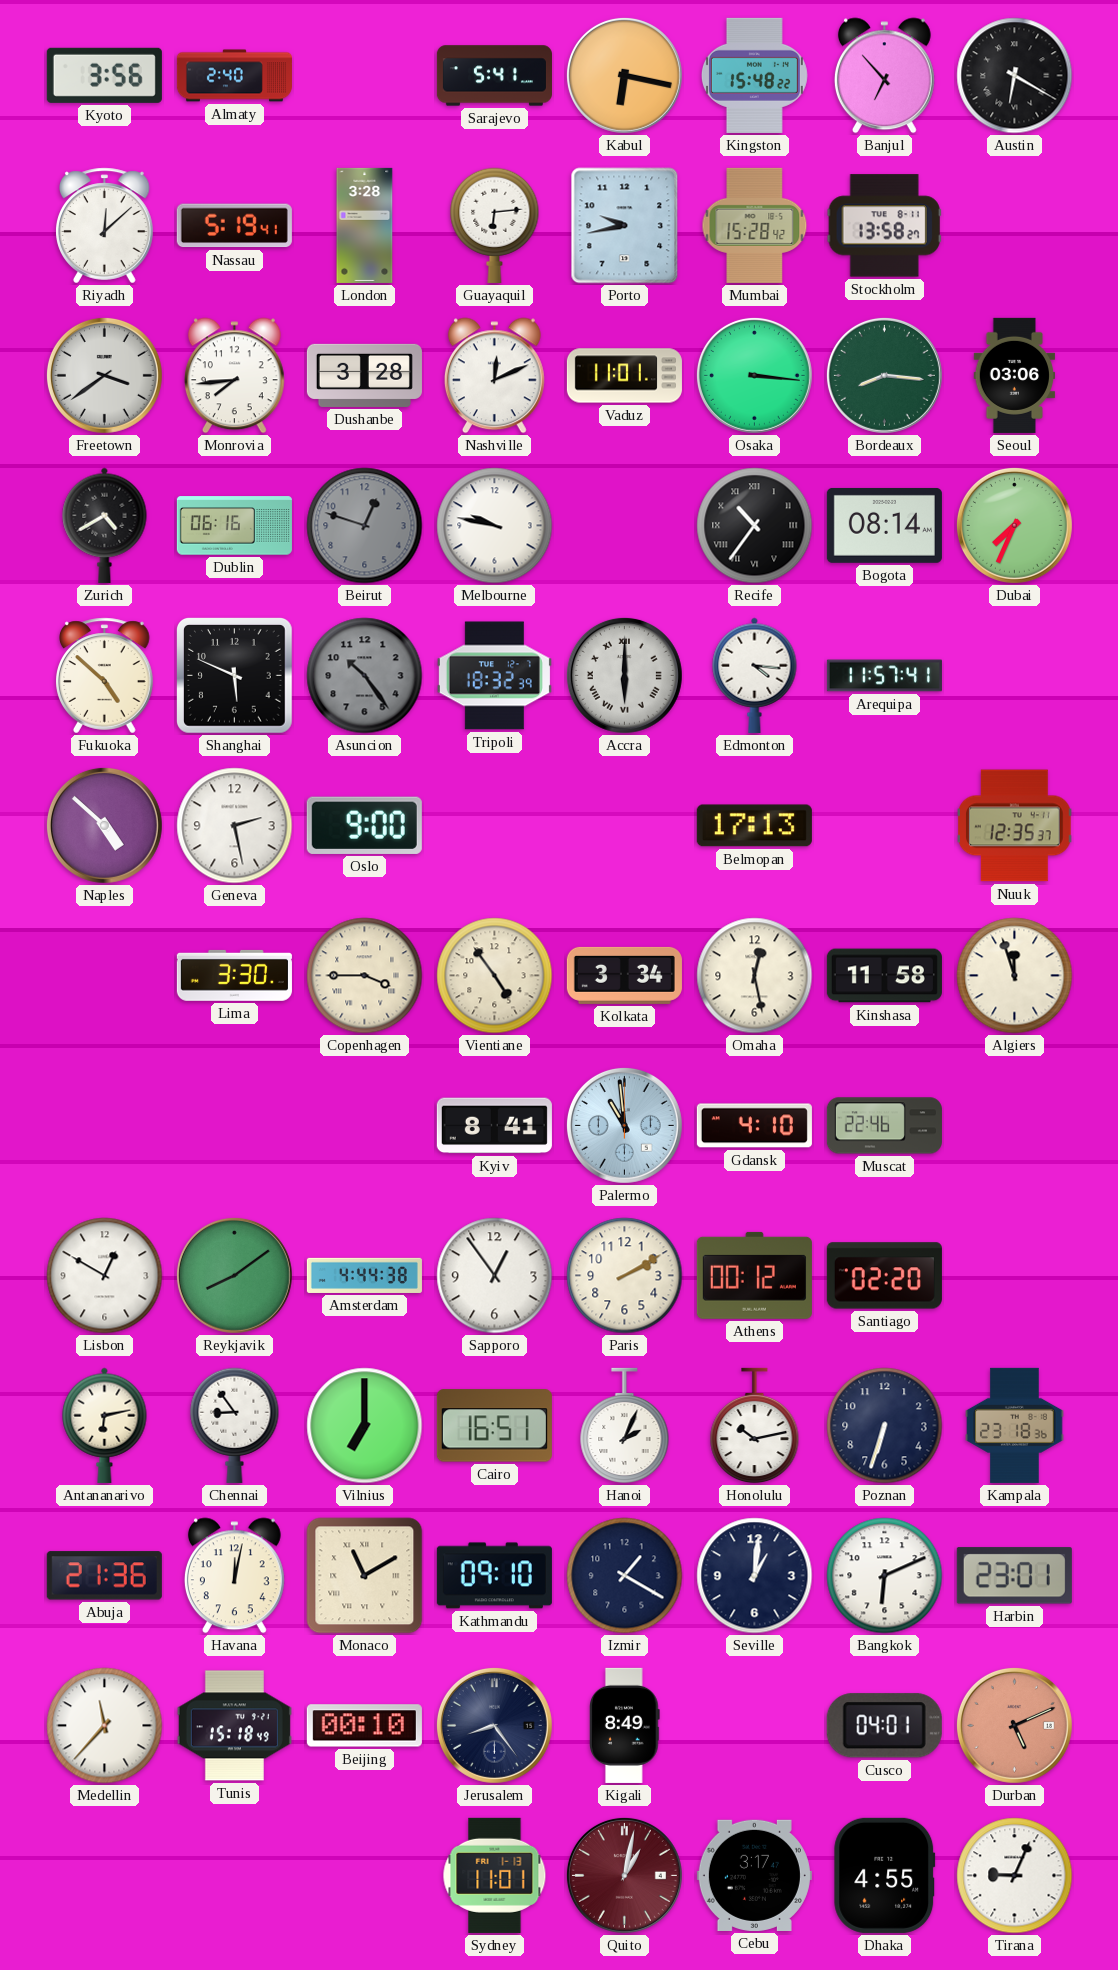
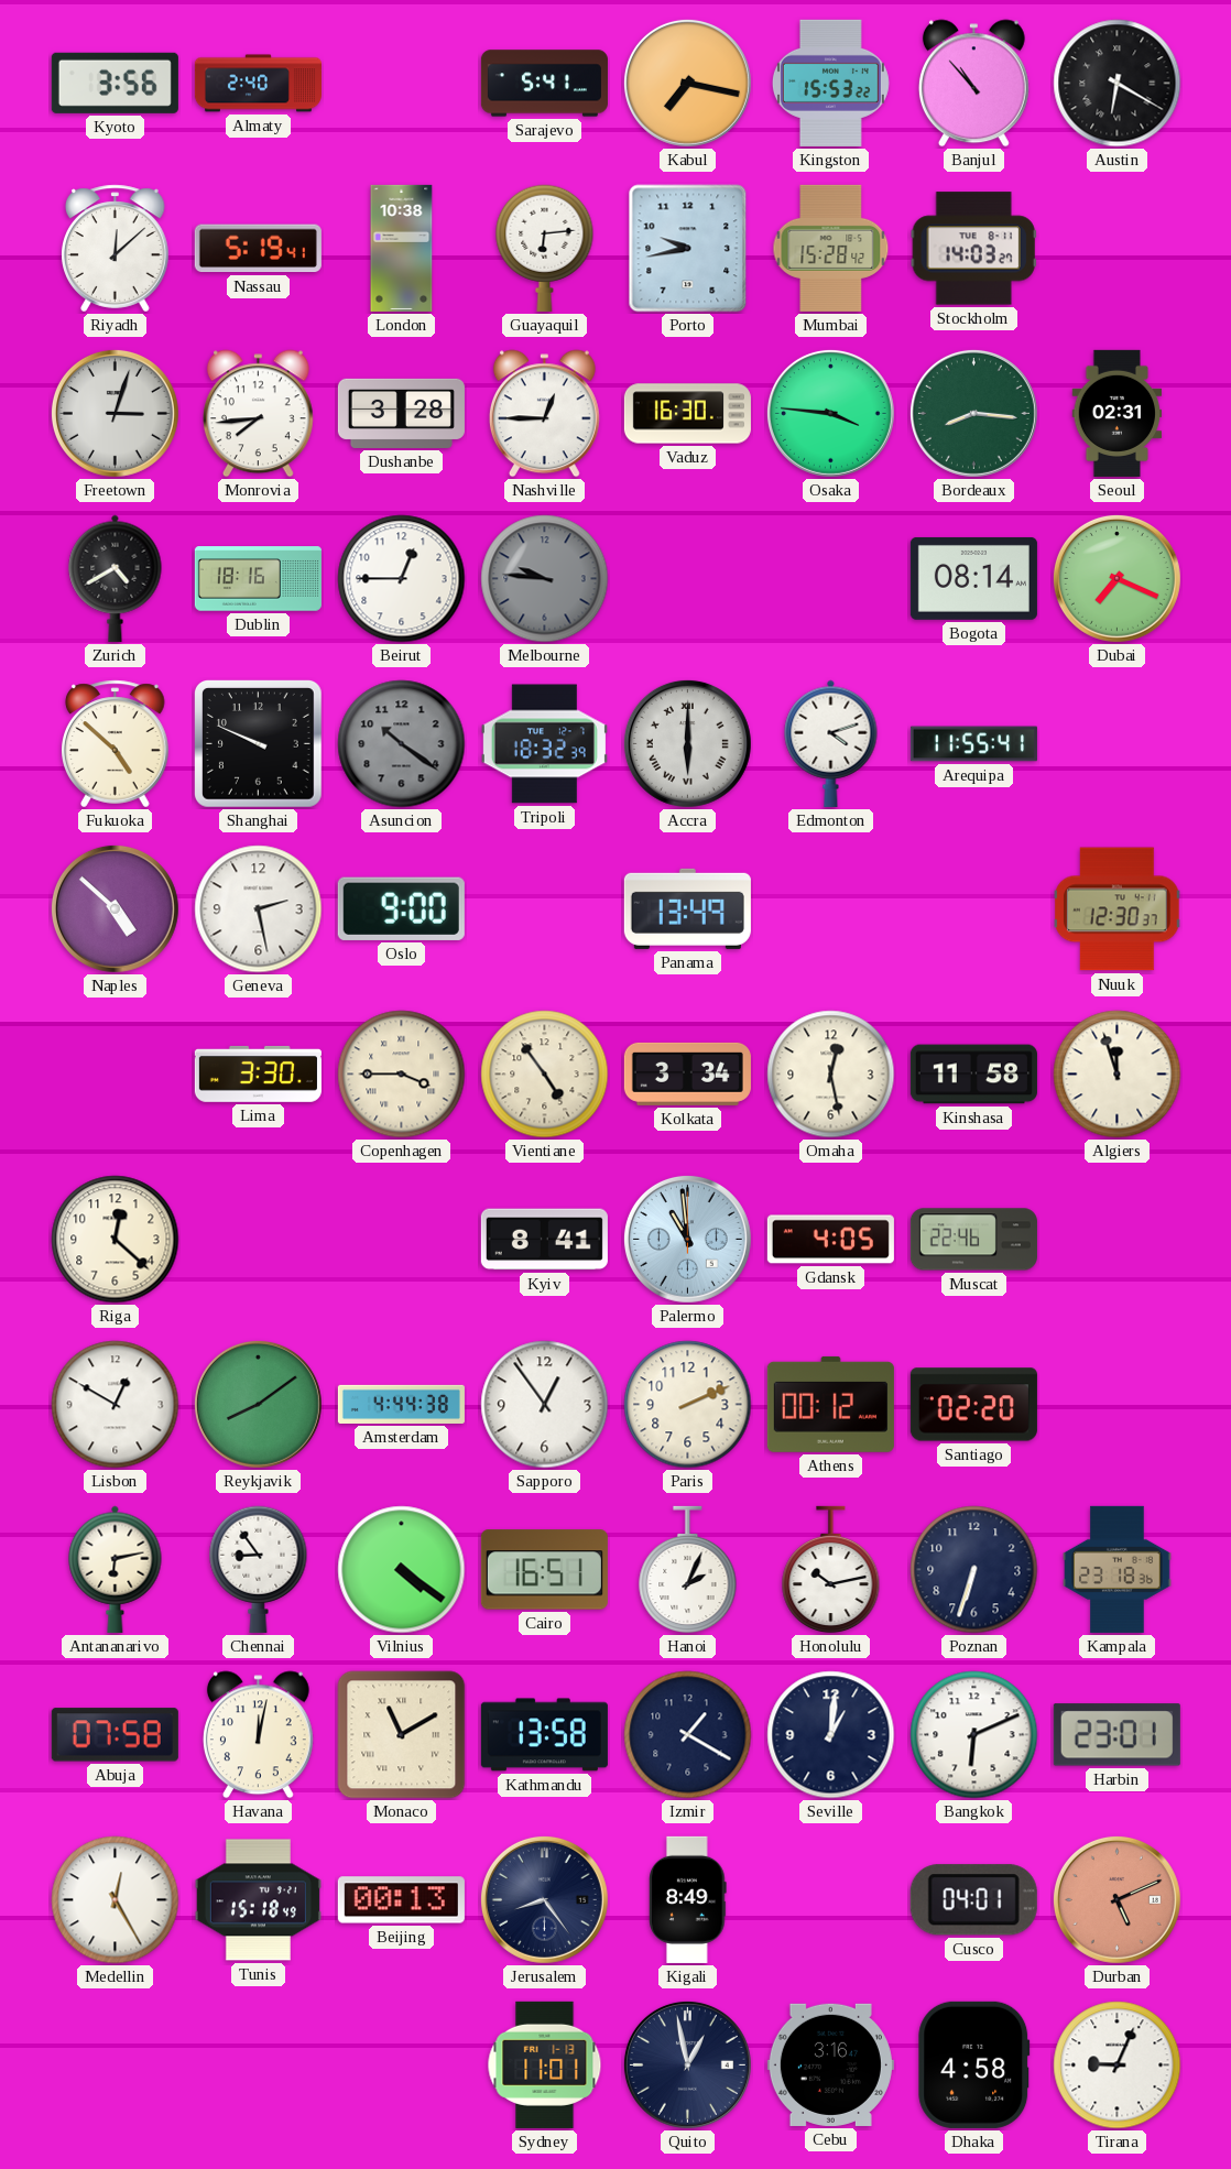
Kabul: 6:17 -> 7:17 (687, 83)
Kingston: 15:48 -> 15:53 (830, 83)
Banjul: 6:53 -> 10:53 (973, 84)
London: 3:28 -> 10:38 (402, 248)
Stockholm: 13:58 -> 14:03 (973, 249)
Freetown: 3:39 -> 3:03 (115, 413)
Nashville: 12:11 -> 12:45 (544, 414)
Vaduz: 11:01 -> 16:30 (687, 414)
Osaka: 3:16 -> 3:46 (830, 413)
Seoul: 03:06 -> 02:31 (1118, 413)
Dublin: 06:16 -> 18:16 (258, 579)
Beirut: 12:48 -> 12:45 (402, 579)
Beirut dial: grey -> white (402, 579)
Melbourne: 9:47 -> 9:46 (545, 579)
Melbourne dial: white -> grey (545, 579)
Recife: 10:36 -> none (755, 526)
Dubai: 7:34 -> 7:19 (1116, 578)
Shanghai: 5:49 -> 9:49 (259, 744)
Asuncion: 10:24 -> 10:21 (402, 744)
Edmonton: 4:16 -> 4:12 (831, 743)
Arequipa: 11:57 -> 11:55 (973, 744)
Panama: none -> 13:49 (687, 908)
Belmopan: 17:13 -> none (754, 826)
Nuuk: 12:35 -> 12:30 (1118, 909)
Riga: none -> 12:22 (116, 1240)
Gdansk: 4:10 -> 4:05 (830, 1240)
Paris: 2:10 -> 2:11 (688, 1405)
Vilnius: 7:00 -> 4:21 (402, 1570)
Abuja: 21:36 -> 07:58 (115, 1735)
Kathmandu: 09:10 -> 13:58 (544, 1735)
Medellin: 11:37 -> 12:25 (116, 1900)
Beijing: 00:10 -> 00:13 (401, 1900)
Quito: 1:02 -> 12:58 (687, 2064)
Quito dial: burgundy -> navy (687, 2064)
Cebu: 3:17 -> 3:16 (830, 2064)
Dhaka: 4:55 -> 4:58 (974, 2064)
